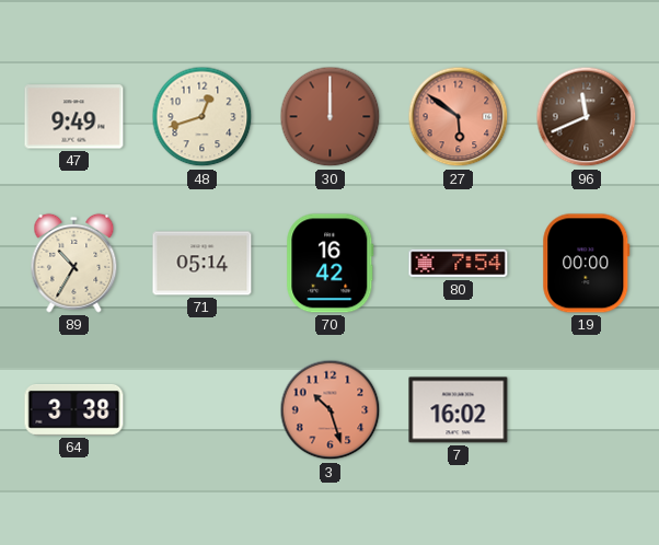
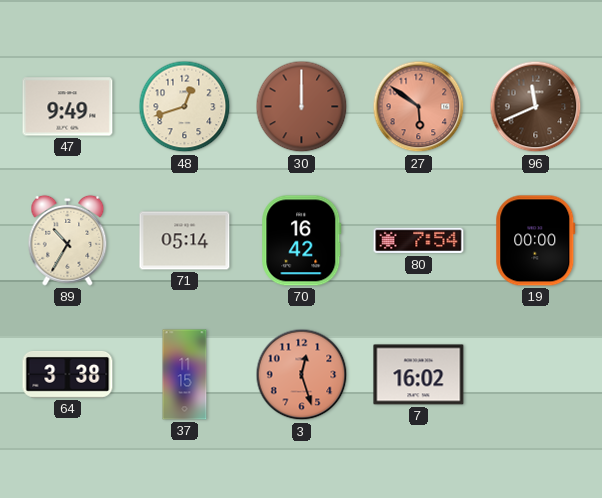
37: none -> 11:15 (185, 375)
3: 10:27 -> 12:27 (302, 375)
